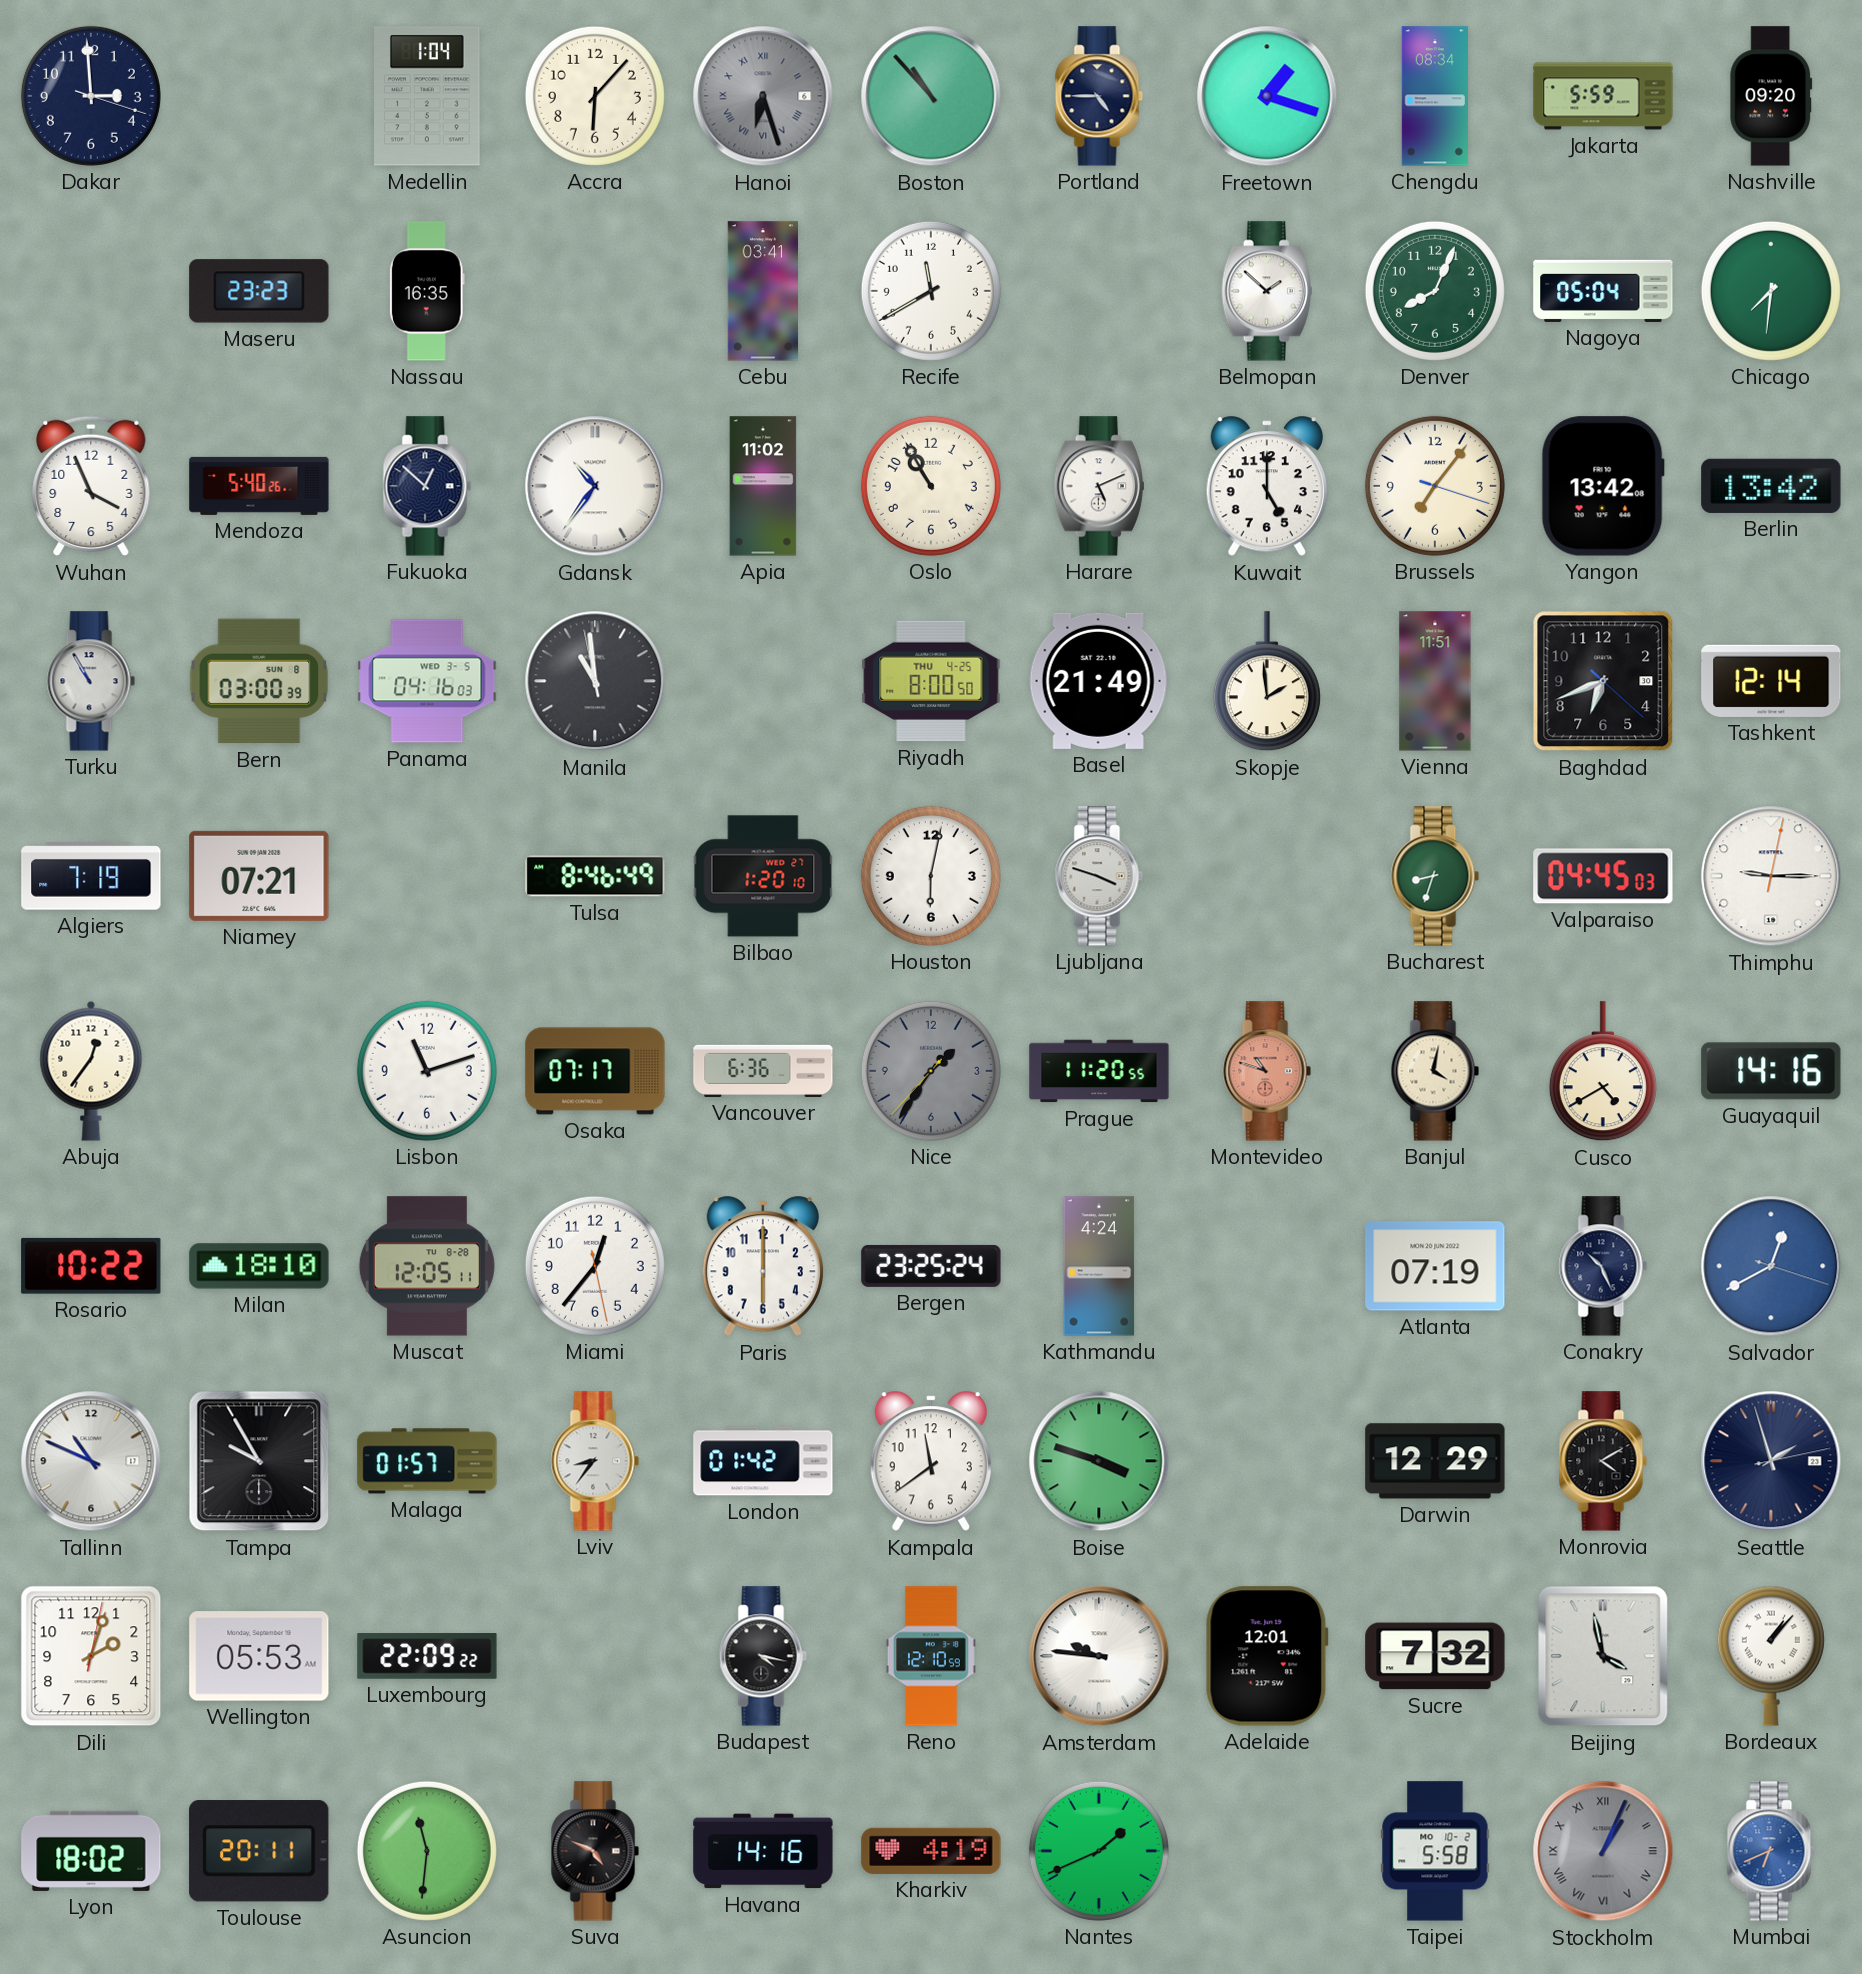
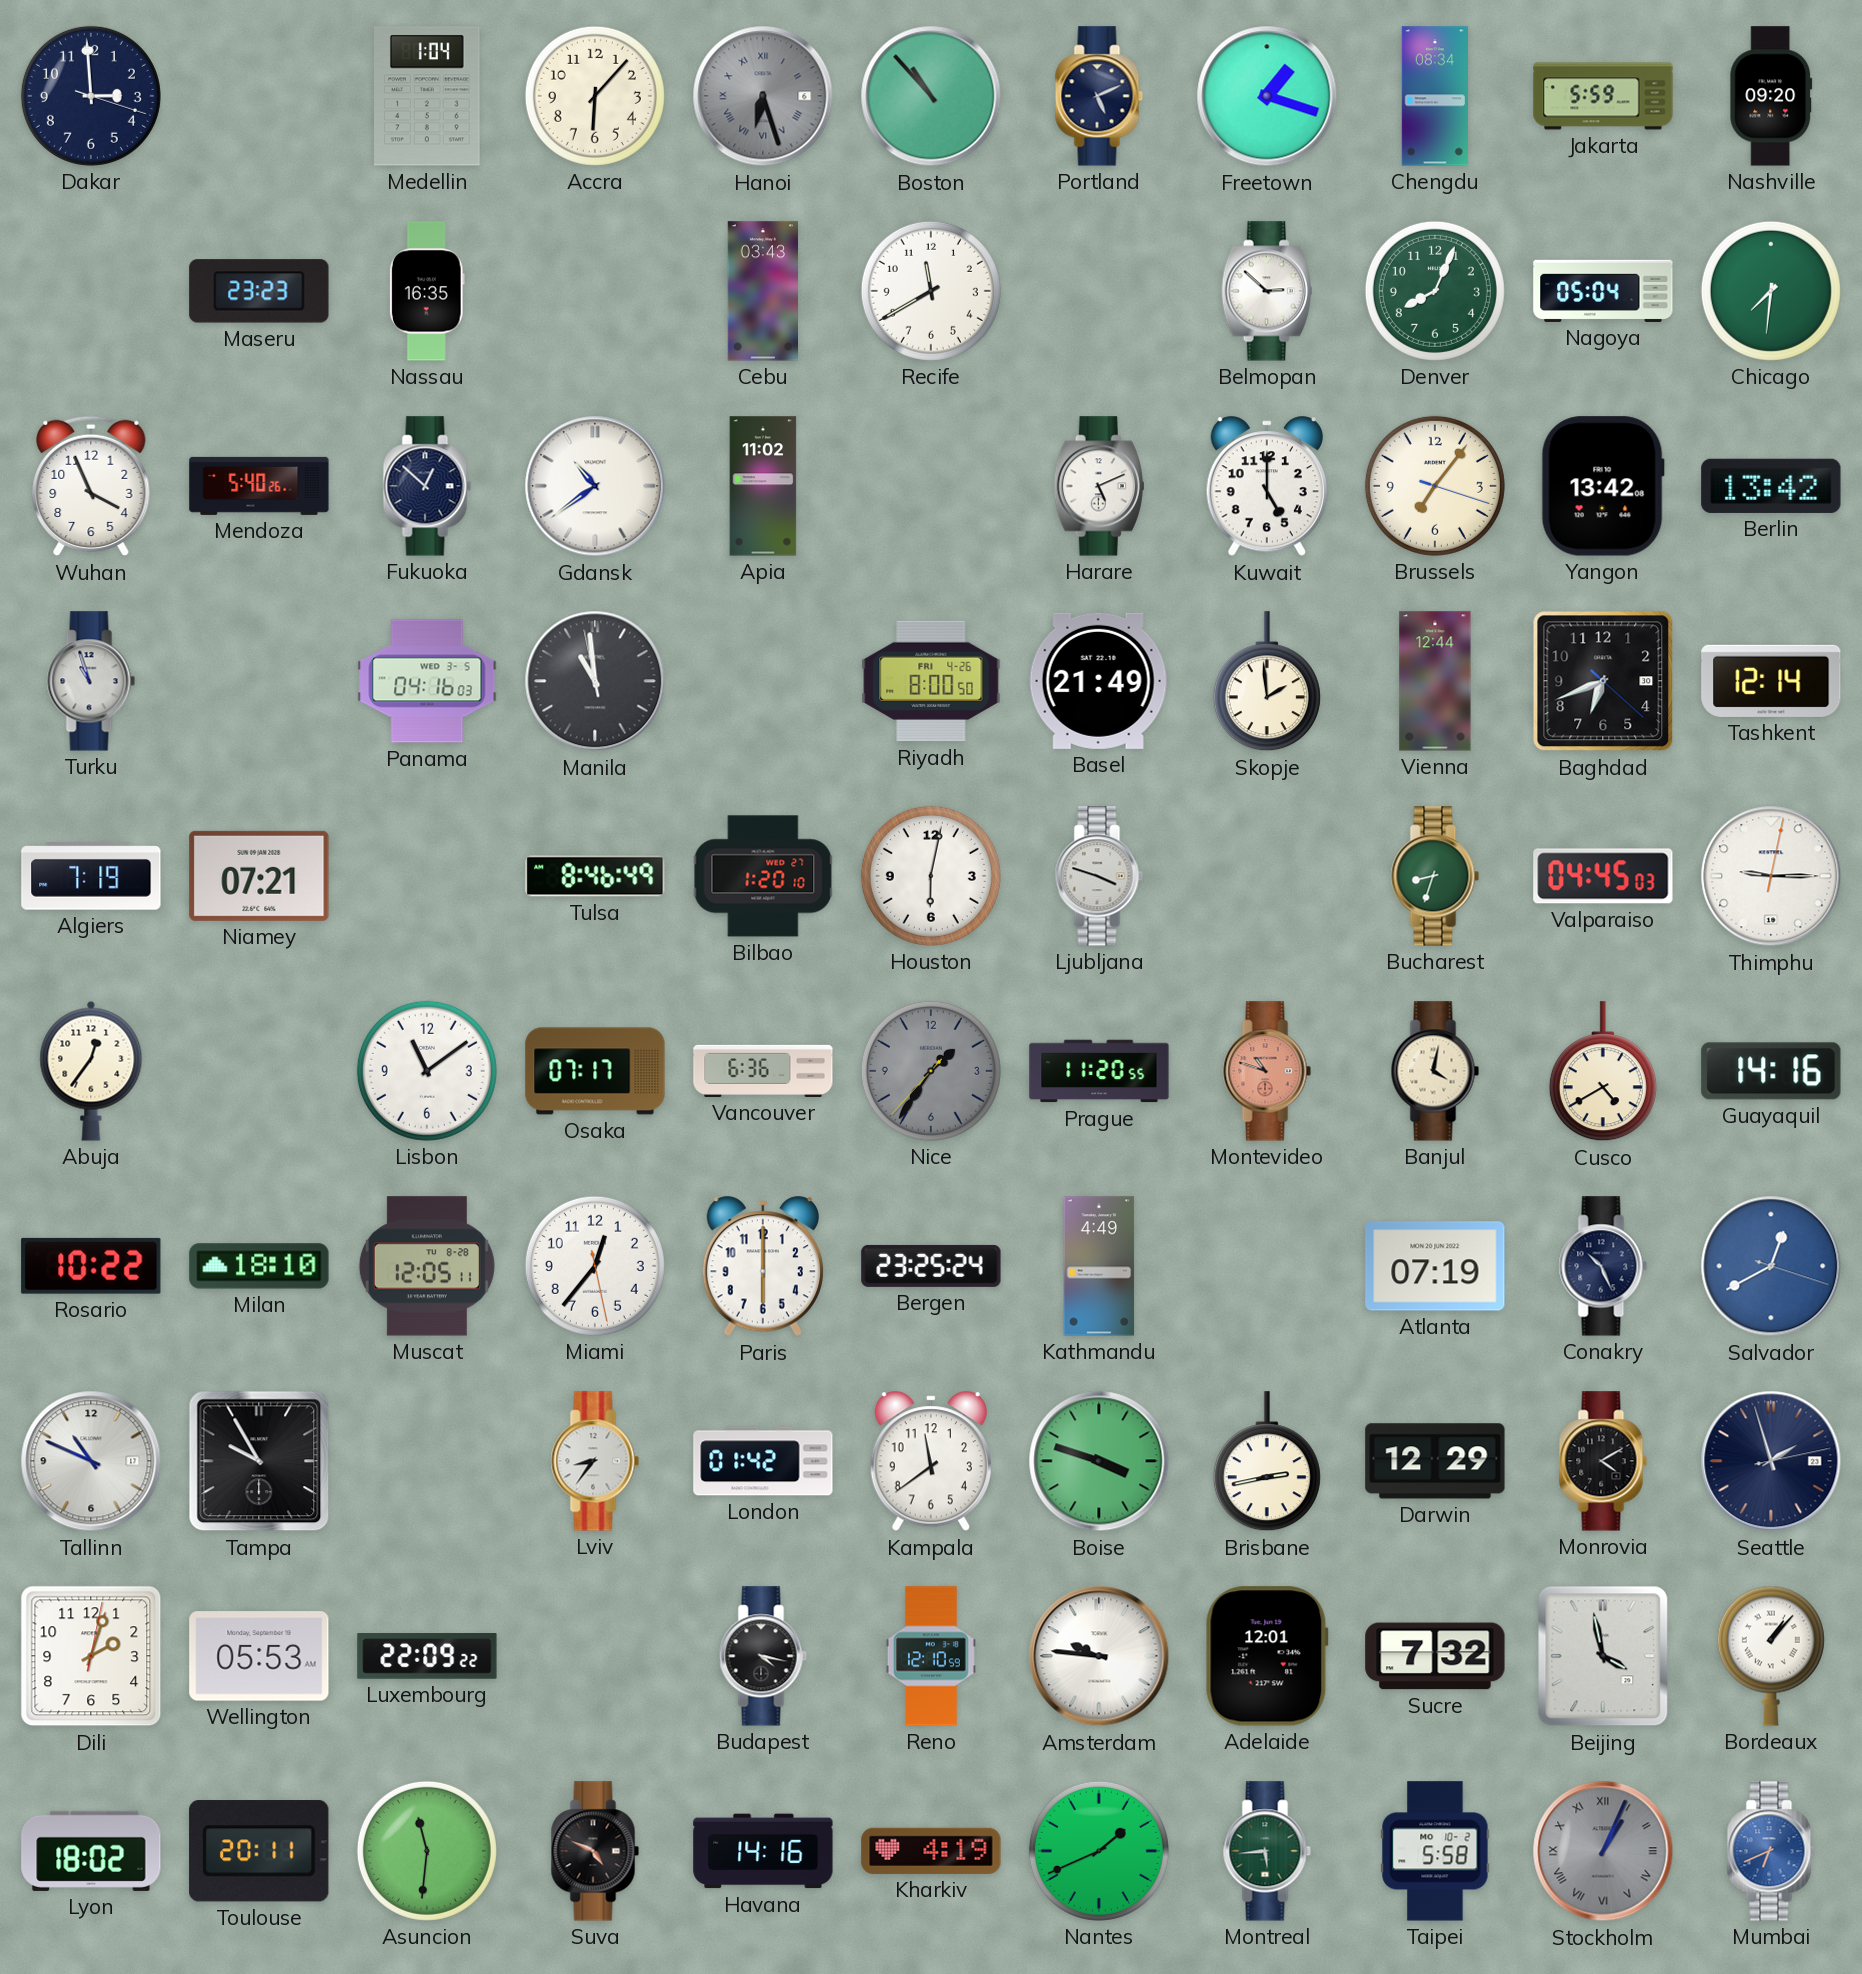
Portland: 4:45 -> 5:11 (1099, 96)
Cebu: 03:41 -> 03:43 (762, 291)
Belmopan: 1:52 -> 2:52 (1267, 291)
Gdansk: 10:36 -> 10:39 (595, 486)
Oslo: 10:55 -> none (931, 486)
Turku: 10:55 -> 10:57 (91, 681)
Bern: 03:00 -> none (259, 681)
Riyadh date: THU 4-25 -> FRI 4-26 (931, 681)
Vienna: 11:51 -> 12:44 (1435, 681)
Lisbon: 11:12 -> 11:09 (427, 1071)
Kathmandu: 4:24 -> 4:49 (1099, 1266)
Malaga: 01:57 -> none (427, 1461)
Brisbane: none -> 2:43 (1267, 1462)
Montreal: none -> 5:44 (1267, 1851)
